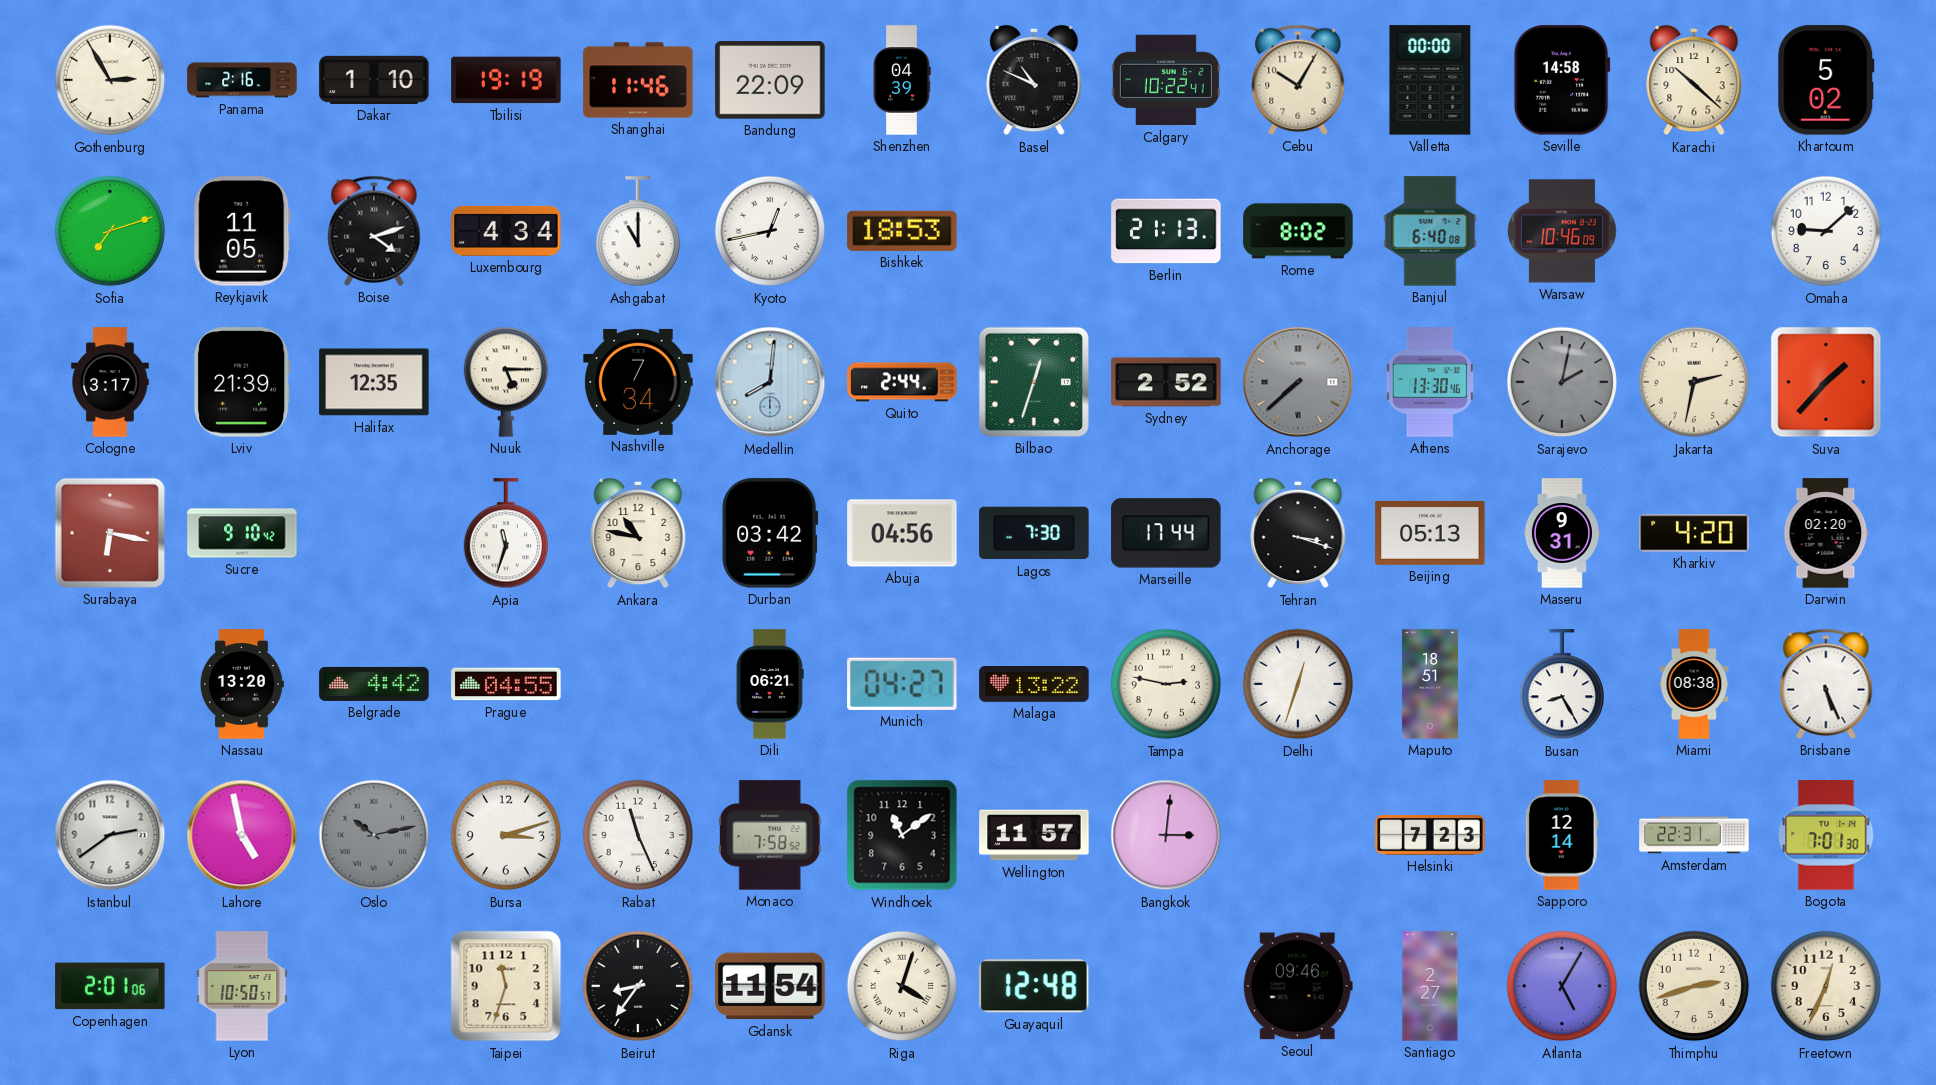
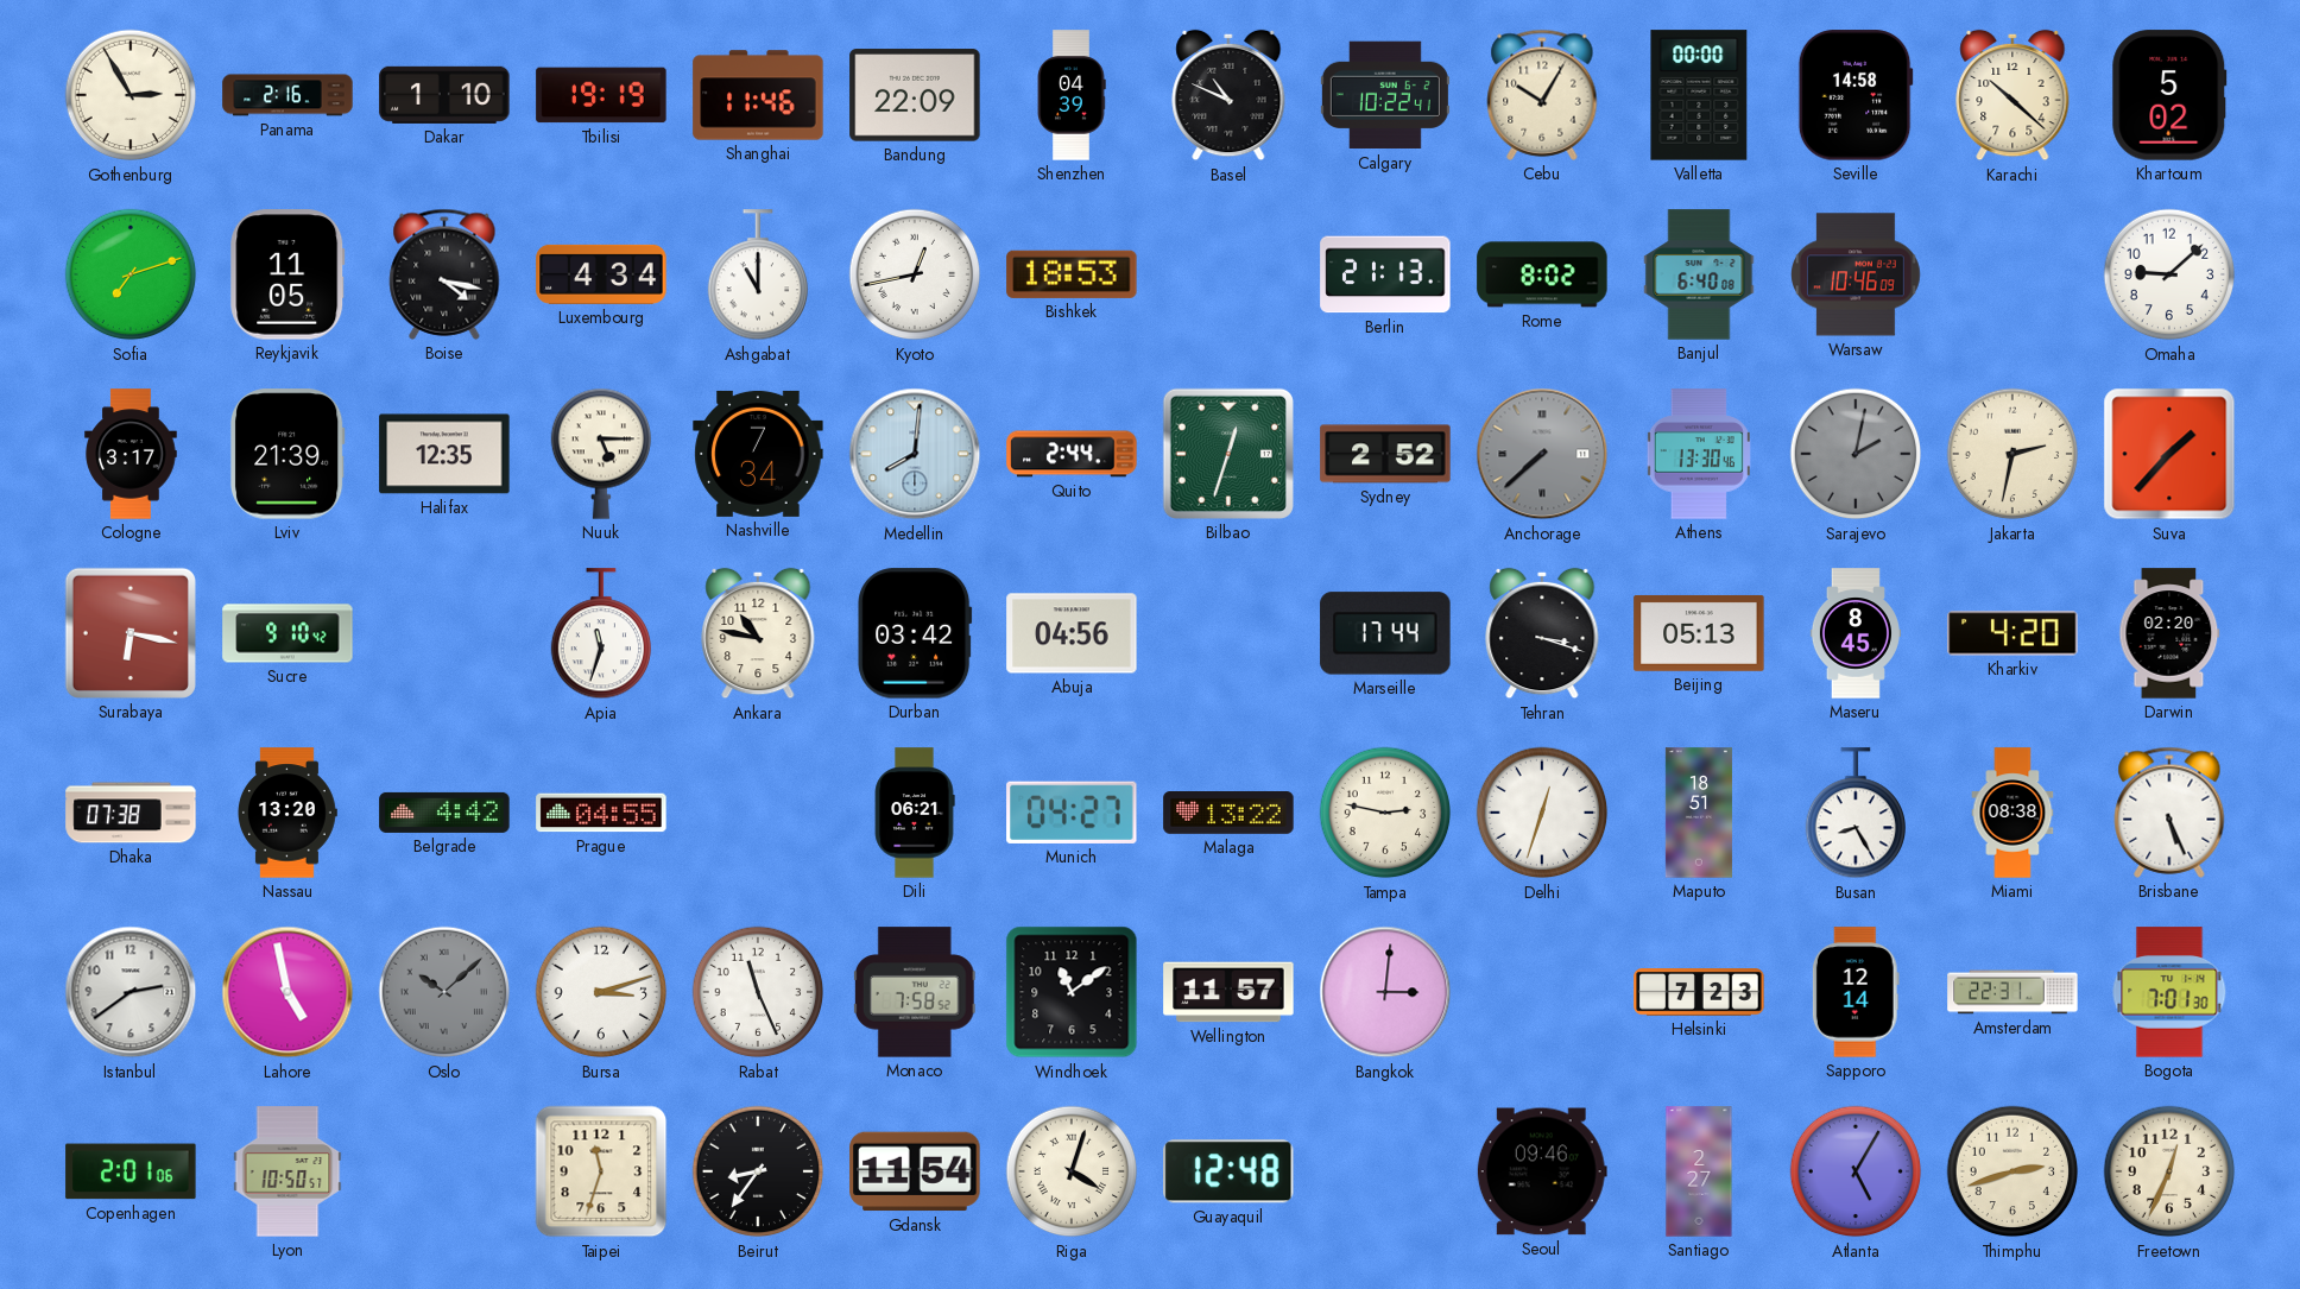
Boise: 4:12 -> 4:17 (444, 274)
Lagos: 7:30 -> none (1034, 533)
Maseru: 9:31 -> 8:45 (1856, 633)
Dhaka: none -> 07:38 (131, 813)
Oslo: 10:13 -> 10:08 (444, 992)
